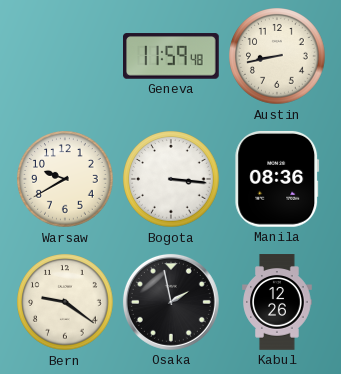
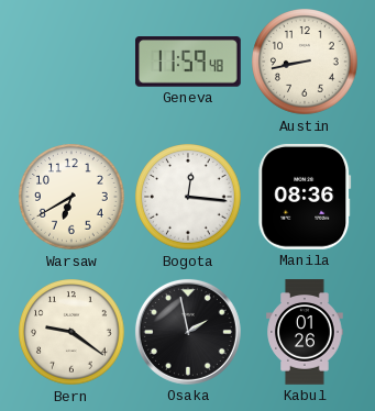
Warsaw: 9:40 -> 6:40 (71, 197)
Bogota: 3:16 -> 12:16 (188, 197)
Kabul: 12:26 -> 01:26 (305, 332)
